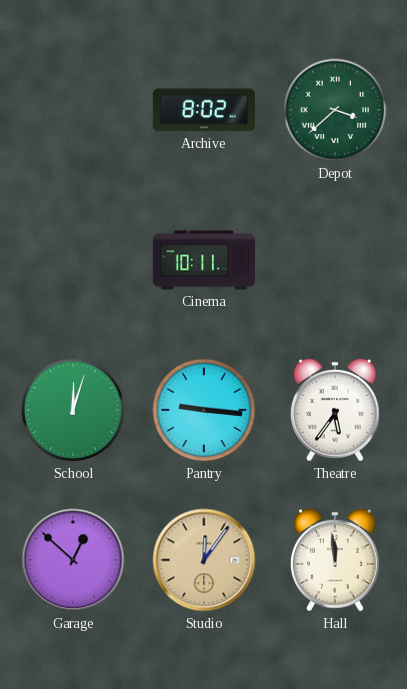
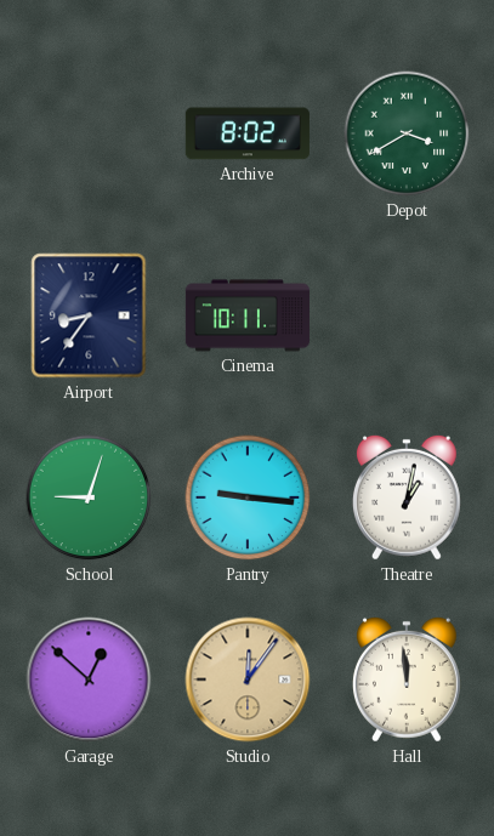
Depot: 3:38 -> 3:40 (407, 133)
Airport: none -> 8:36 (89, 315)
School: 12:03 -> 9:03 (89, 497)
Theatre: 5:36 -> 1:02 (407, 497)
